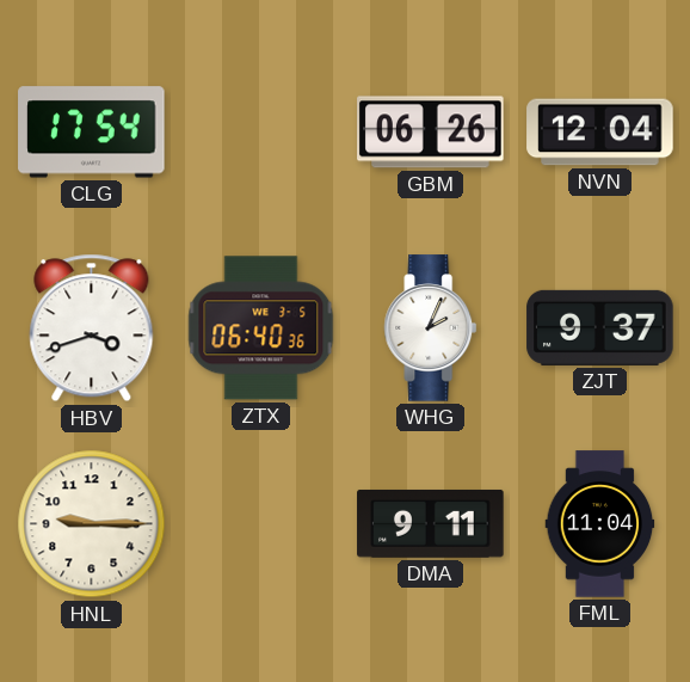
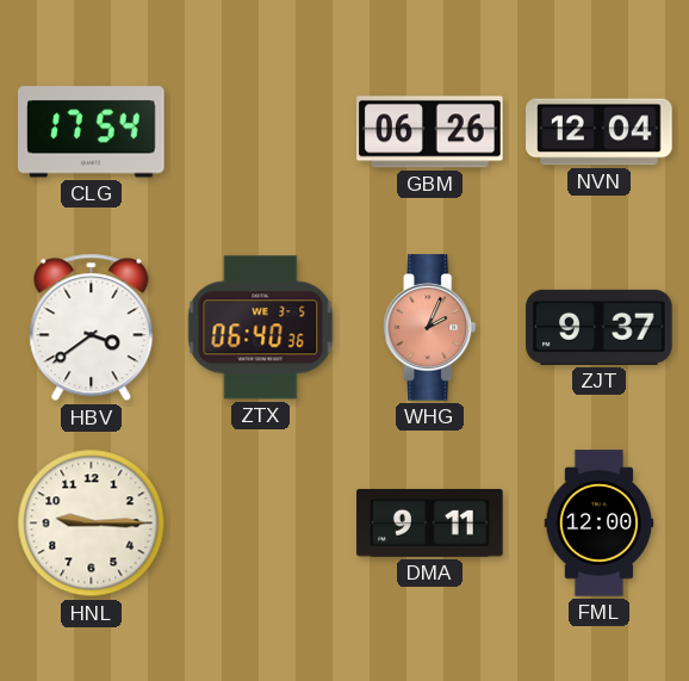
HBV: 3:42 -> 3:39 (92, 328)
WHG dial: white -> salmon (430, 328)
FML: 11:04 -> 12:00 (600, 524)
